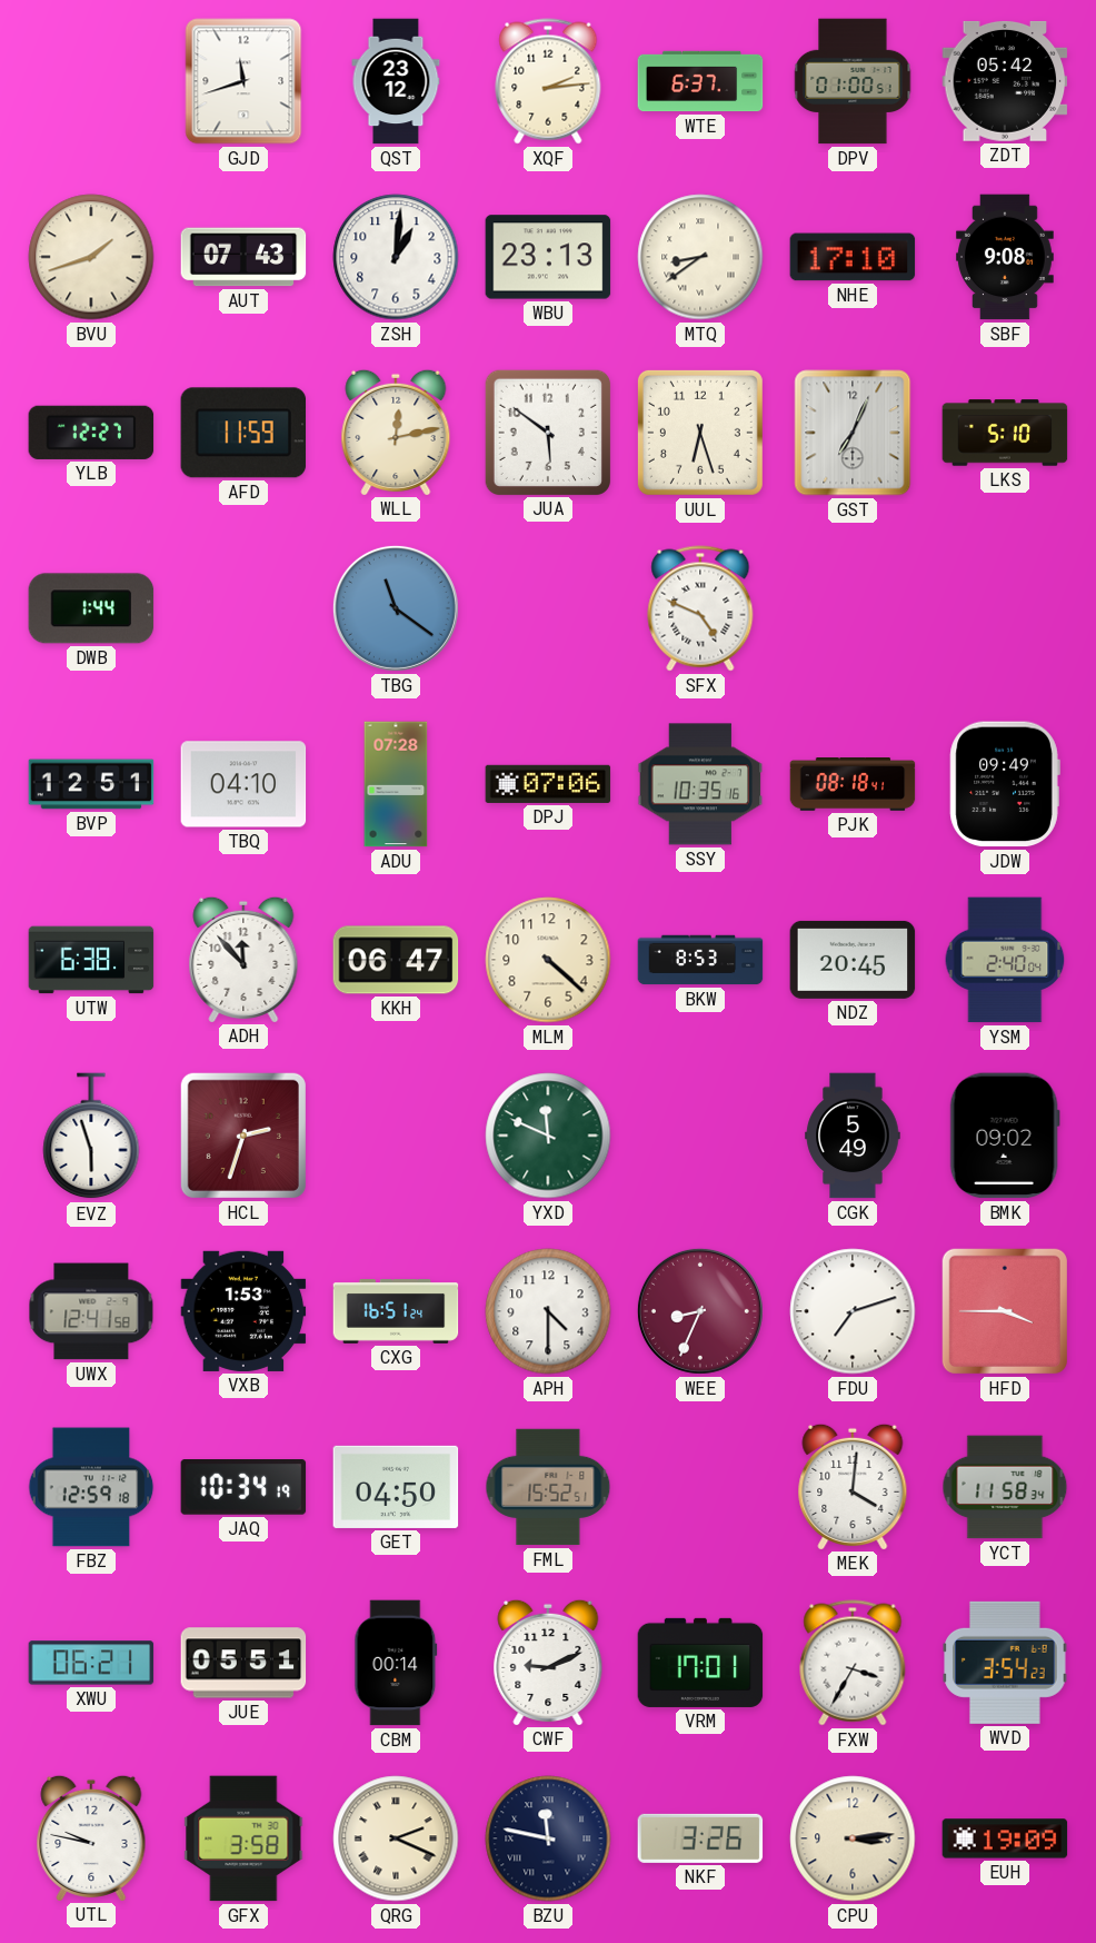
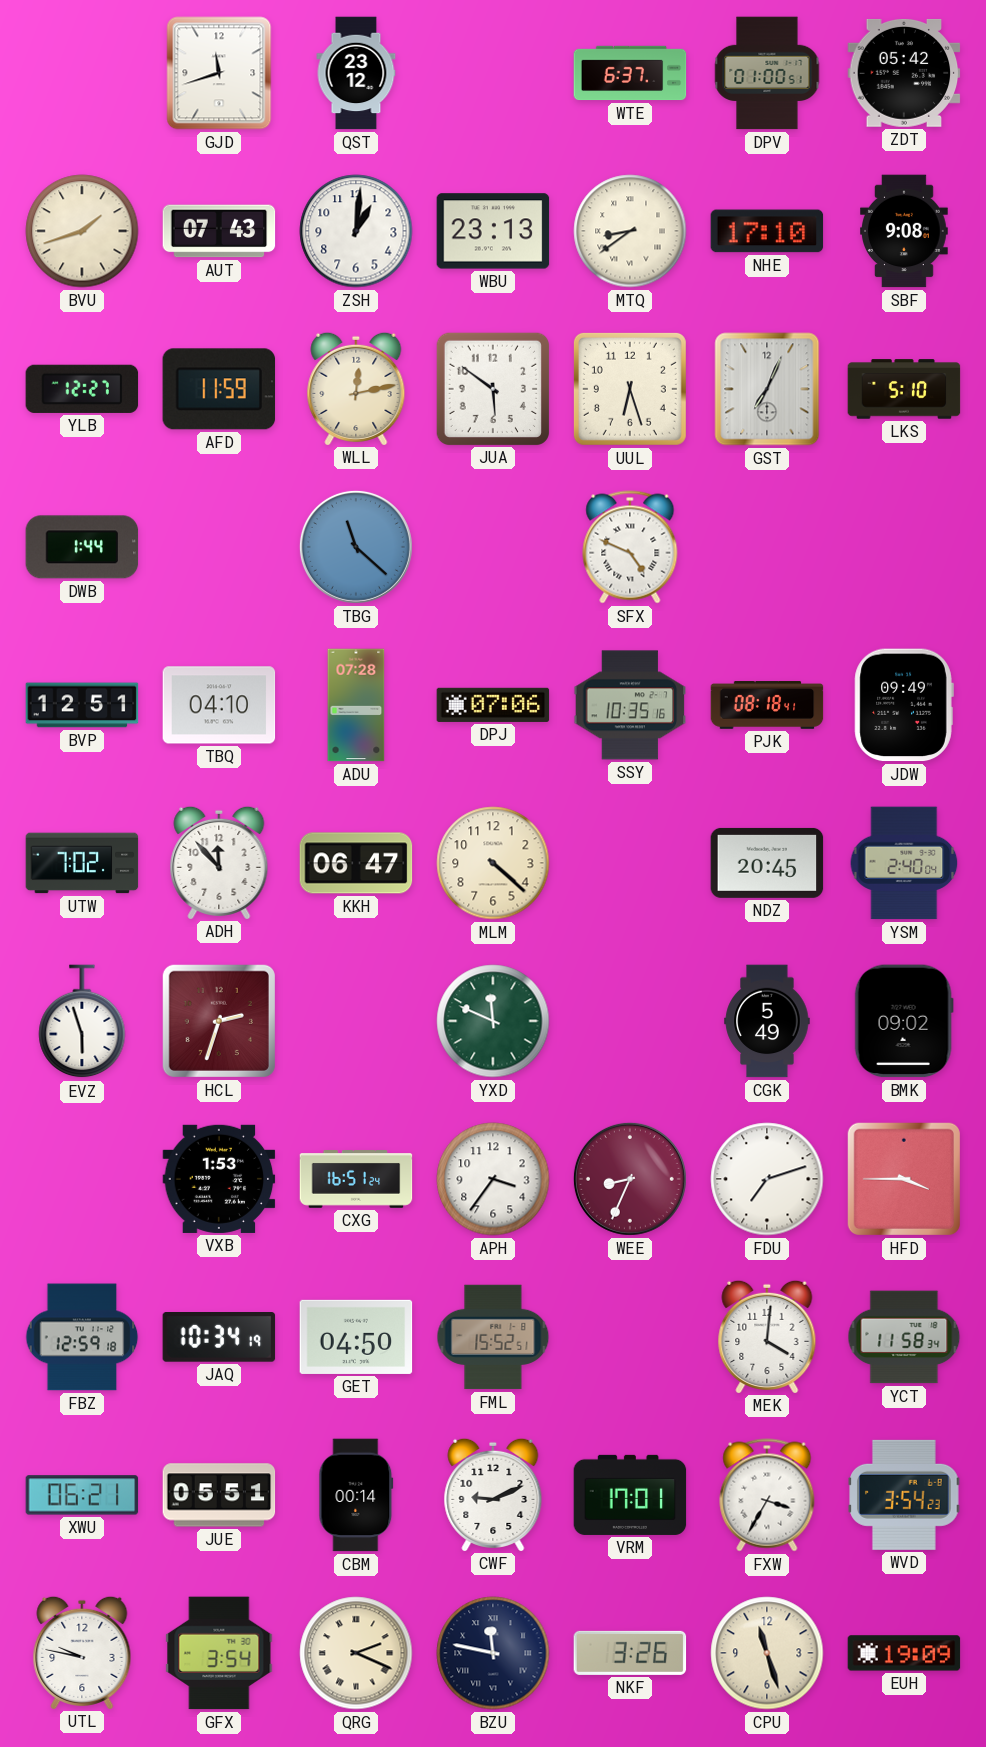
XQF: 2:14 -> none (548, 81)
TBG: 11:21 -> 11:22 (356, 547)
UTW: 6:38 -> 7:02 (82, 863)
BKW: 8:53 -> none (700, 960)
UWX: 12:41 -> none (91, 1311)
APH: 4:30 -> 3:36 (493, 1179)
GFX: 3:58 -> 3:54 (219, 1653)
CPU: 3:14 -> 11:27 (767, 1653)
